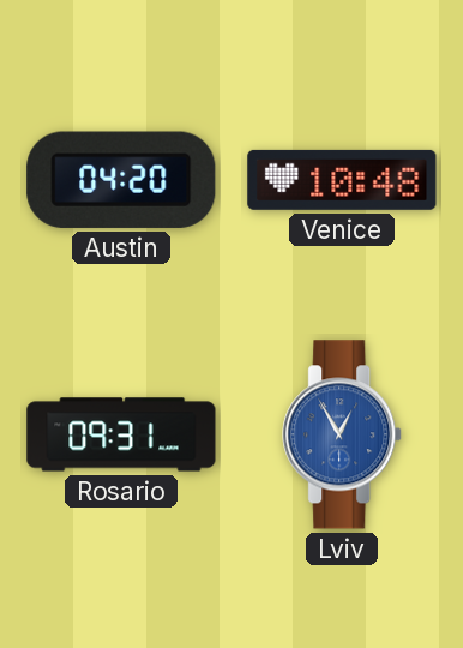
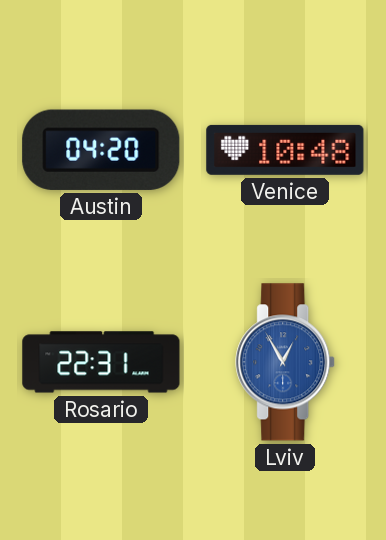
Rosario: 09:31 -> 22:31 (101, 362)
